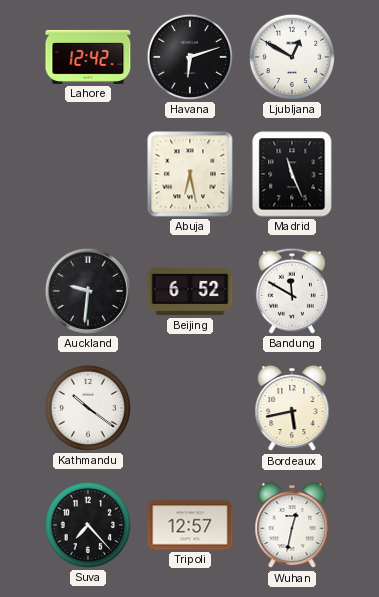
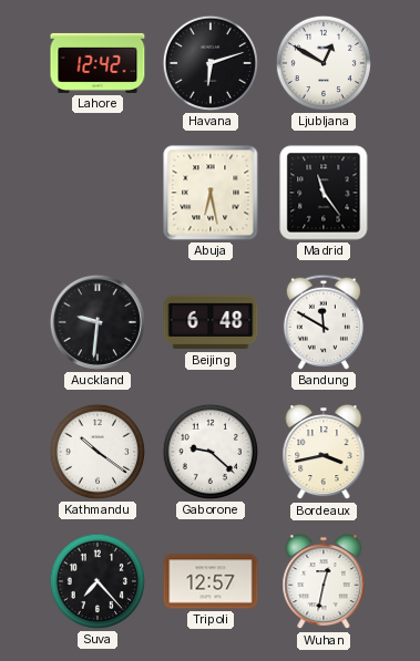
Madrid: 11:26 -> 11:24 (324, 193)
Beijing: 6:52 -> 6:48 (211, 322)
Gaborone: none -> 9:22 (211, 452)
Bordeaux: 5:43 -> 3:43 (324, 452)
